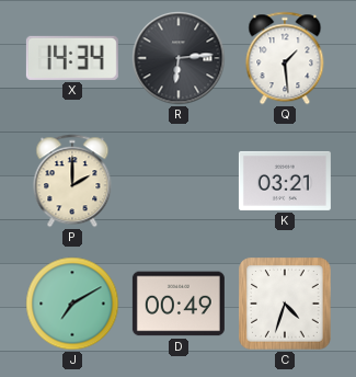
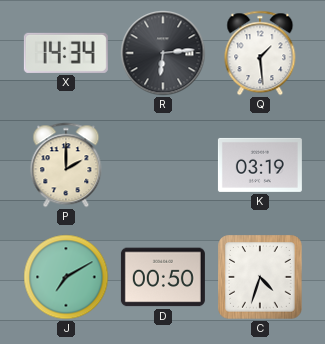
K: 03:21 -> 03:19 (260, 165)
D: 00:49 -> 00:50 (163, 277)
